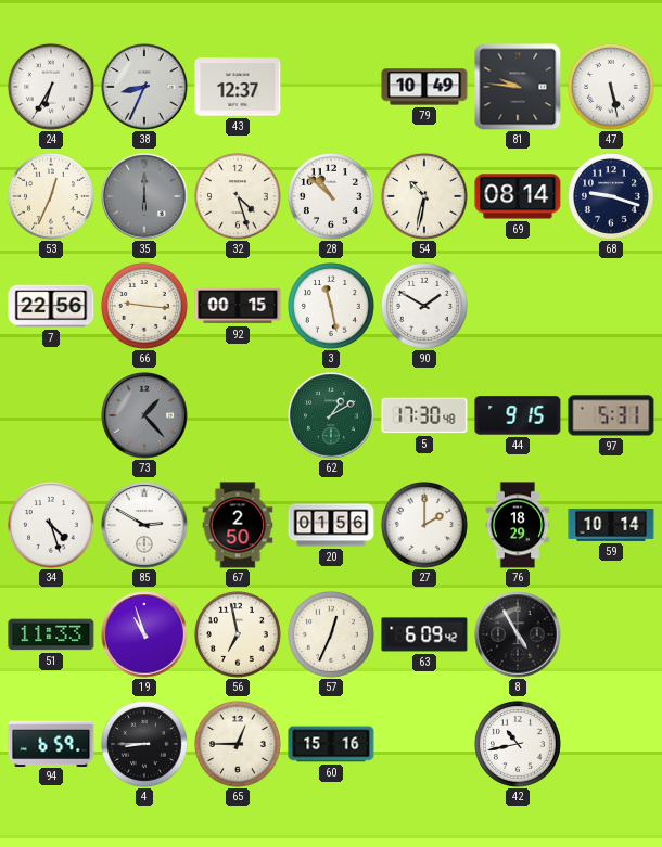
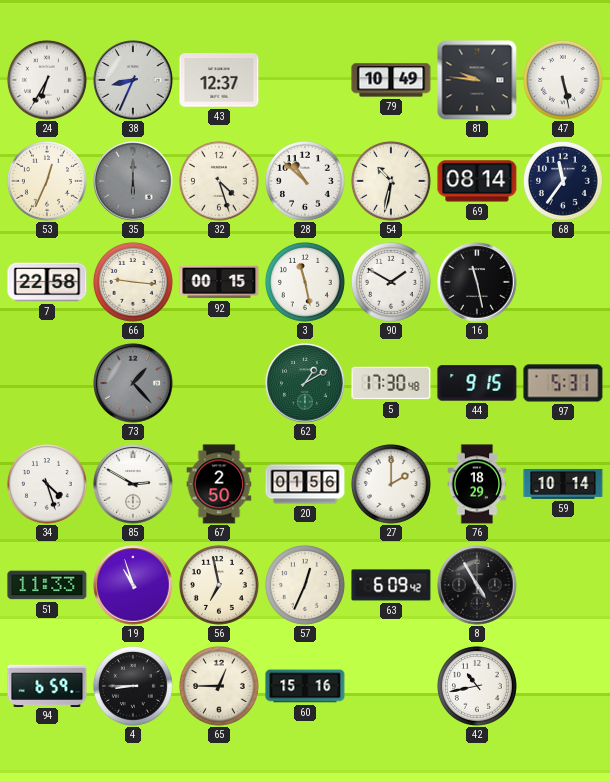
68: 9:18 -> 11:36 (563, 181)
7: 22:56 -> 22:58 (47, 282)
16: none -> 11:28 (477, 282)
